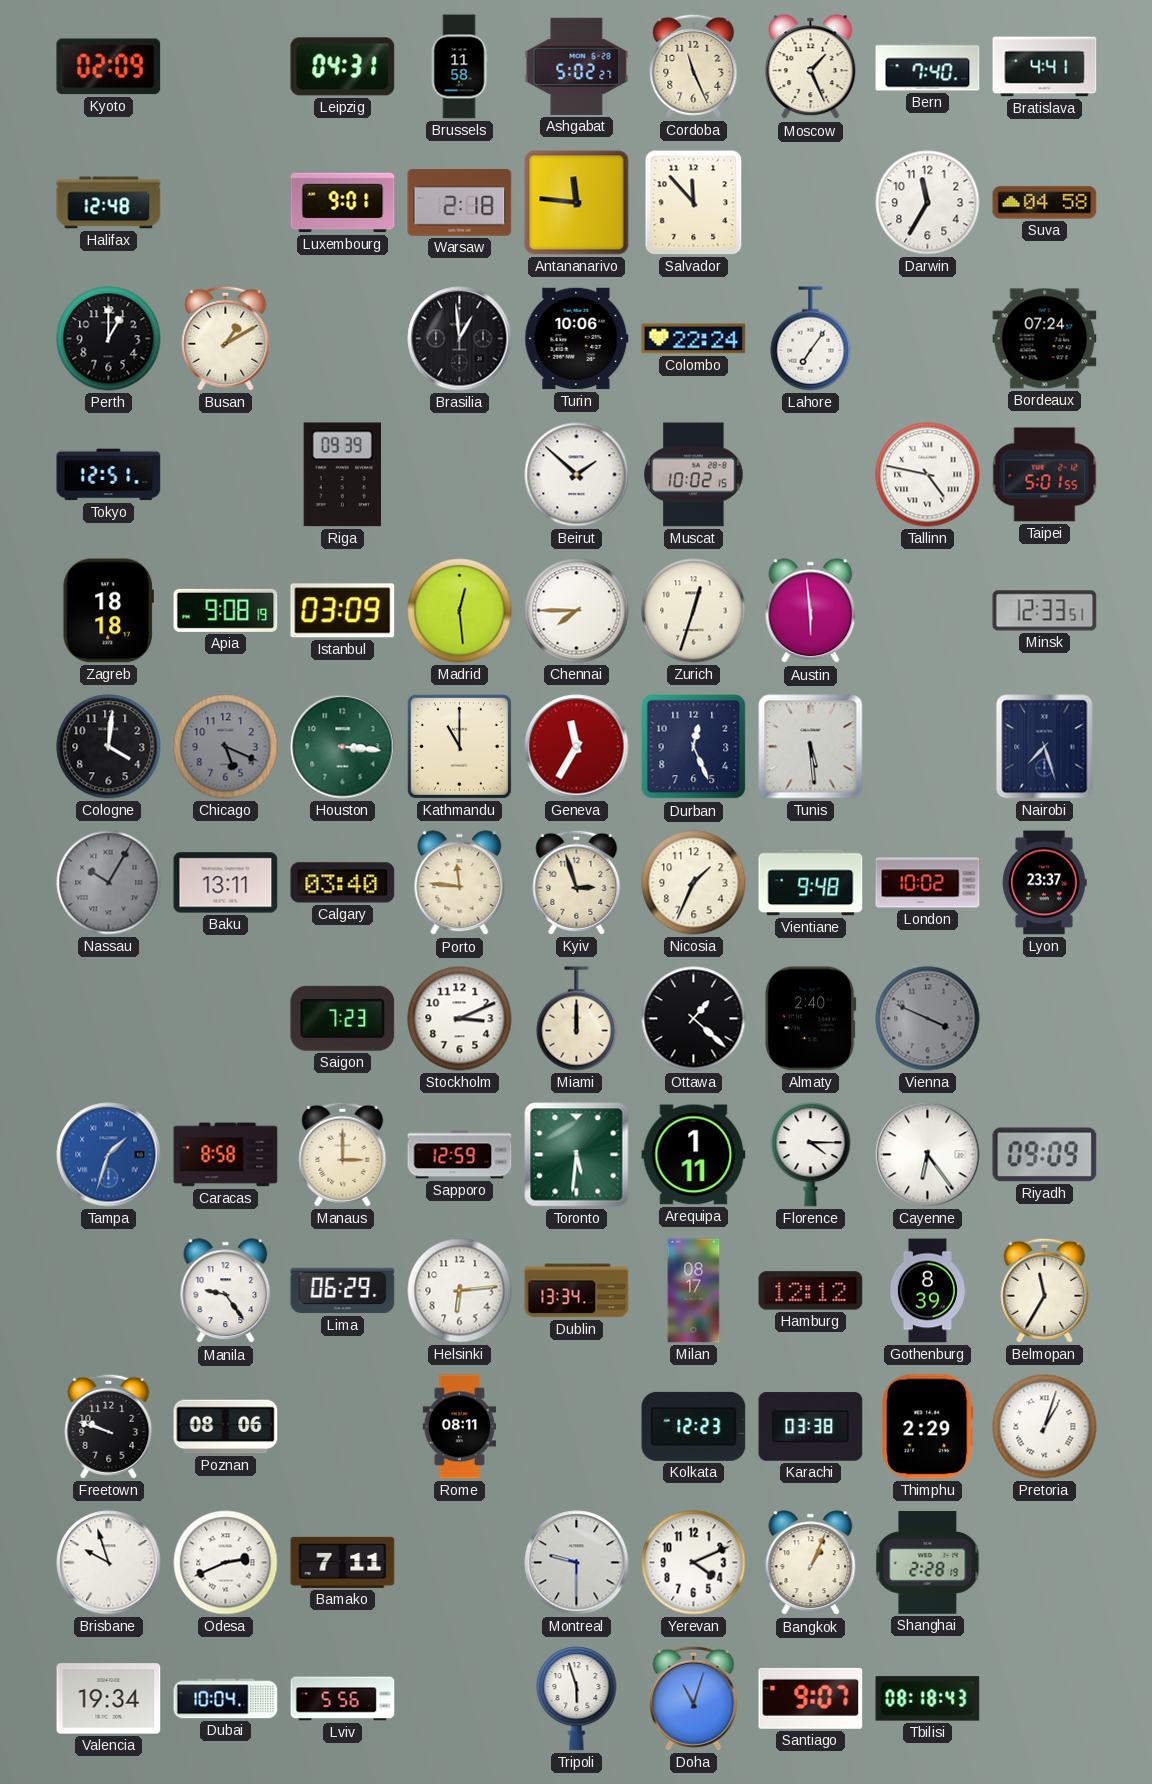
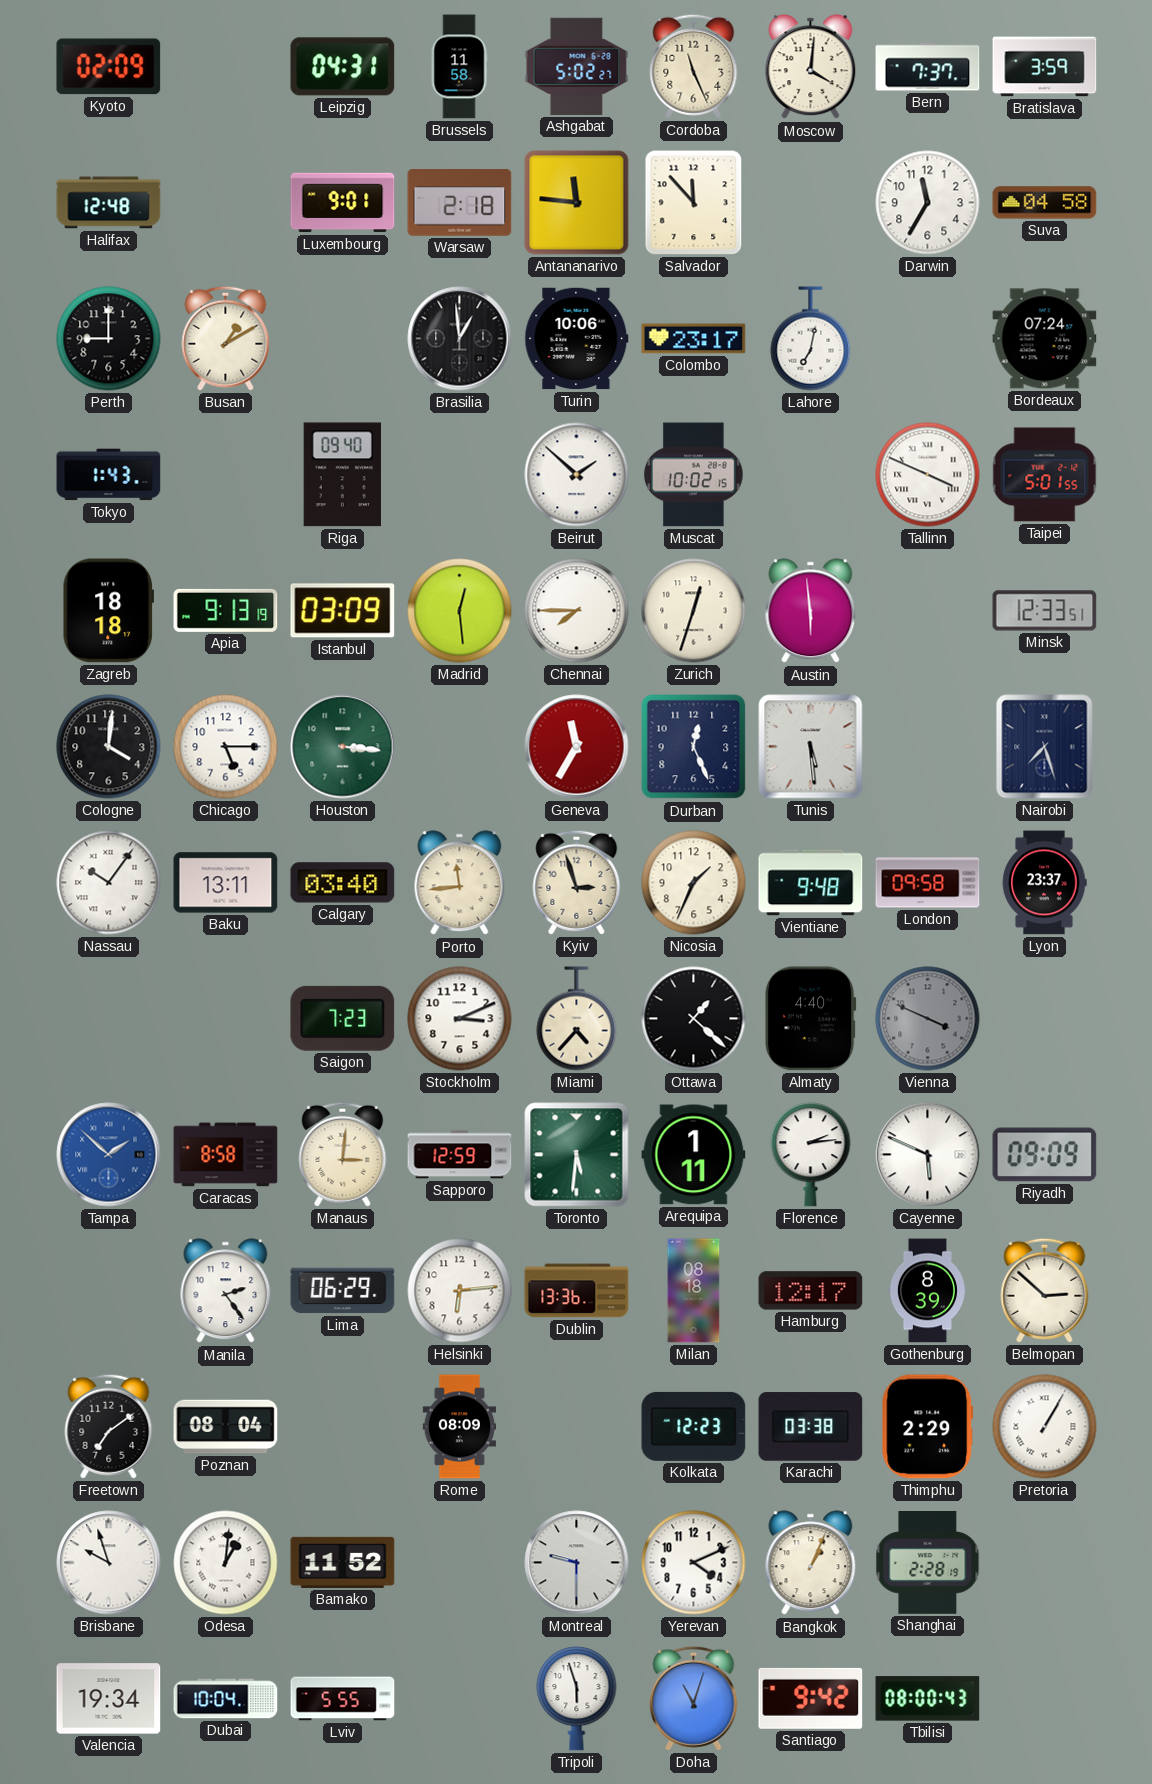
Moscow: 1:26 -> 4:01 (811, 67)
Bern: 7:40 -> 7:37 (928, 67)
Bratislava: 4:41 -> 3:59 (1045, 67)
Perth: 1:00 -> 9:00 (109, 339)
Colombo: 22:24 -> 23:17 (694, 339)
Lahore: 7:06 -> 7:02 (811, 339)
Tokyo: 12:51 -> 1:43 (109, 475)
Riga: 09:39 -> 09:40 (342, 475)
Tallinn: 4:47 -> 3:49 (928, 475)
Apia: 9:08 -> 9:13 (226, 610)
Chicago: 5:19 -> 5:15 (226, 747)
Chicago dial: grey -> white (226, 747)
Kathmandu: 11:00 -> none (459, 746)
Nassau: 10:05 -> 10:06 (109, 883)
Nassau dial: grey -> white (109, 883)
Porto: 11:46 -> 11:44 (460, 883)
London: 10:02 -> 09:58 (928, 883)
Miami: 12:00 -> 4:37 (577, 1019)
Almaty: 2:40 -> 4:40 (810, 1019)
Tampa: 1:33 -> 1:52 (109, 1155)
Manaus: 3:00 -> 3:01 (343, 1154)
Florence: 4:15 -> 2:14 (811, 1155)
Cayenne: 6:24 -> 5:49 (928, 1155)
Manila: 9:24 -> 2:24 (226, 1291)
Dublin: 13:34 -> 13:36 (577, 1291)
Milan: 08:17 -> 08:18 (694, 1291)
Hamburg: 12:12 -> 12:17 (811, 1291)
Belmopan: 11:35 -> 2:52 (1045, 1290)
Freetown: 9:48 -> 7:09 (109, 1426)
Poznan: 08:06 -> 08:04 (226, 1427)
Rome: 08:11 -> 08:09 (460, 1427)
Pretoria: 1:03 -> 1:05 (1045, 1427)
Odesa: 2:41 -> 1:01 (226, 1563)
Bamako: 7:11 -> 11:52 (343, 1562)
Lviv: 5:56 -> 5:55 (343, 1699)
Santiago: 9:07 -> 9:42 (811, 1698)
Tbilisi: 08:18 -> 08:00 (928, 1699)
